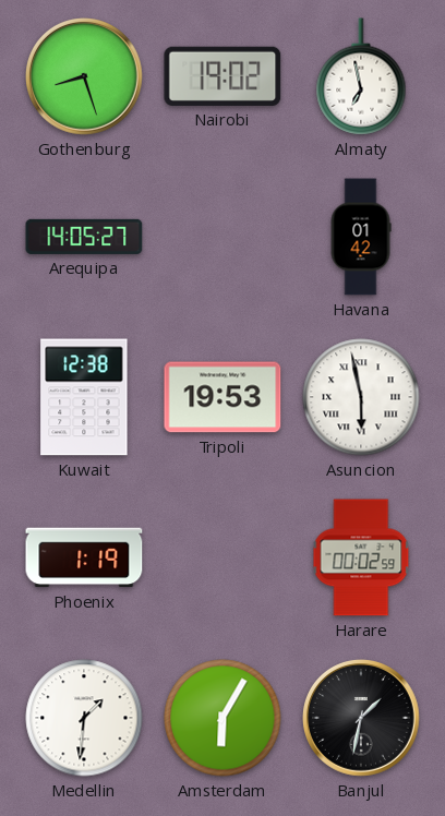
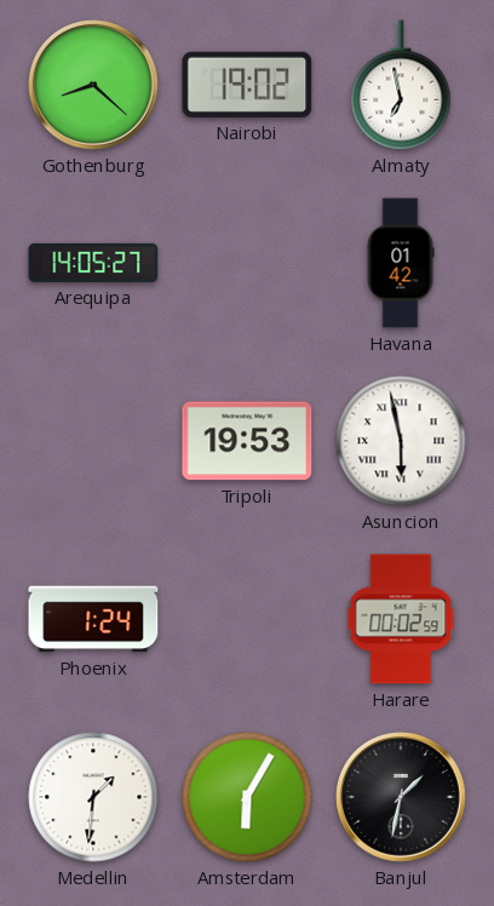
Gothenburg: 8:27 -> 8:22 (94, 86)
Kuwait: 12:38 -> none (84, 397)
Phoenix: 1:19 -> 1:24 (93, 619)
